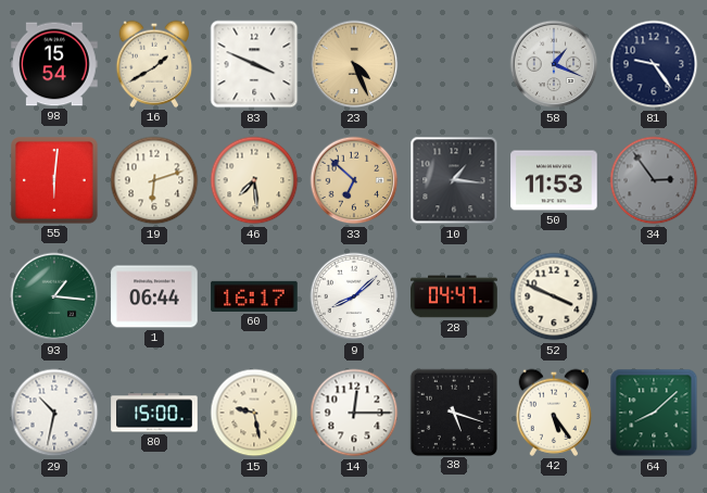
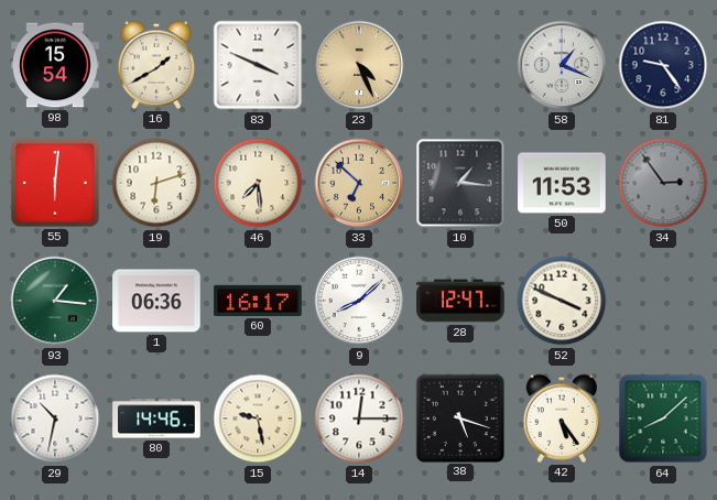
1: 06:44 -> 06:36 (156, 301)
28: 04:47 -> 12:47 (460, 301)
80: 15:00 -> 14:46 (156, 419)
